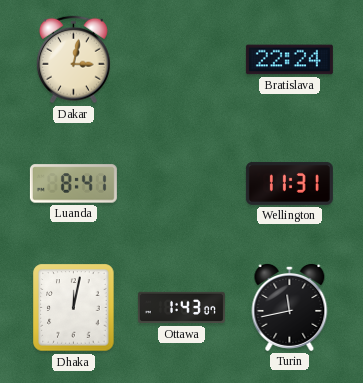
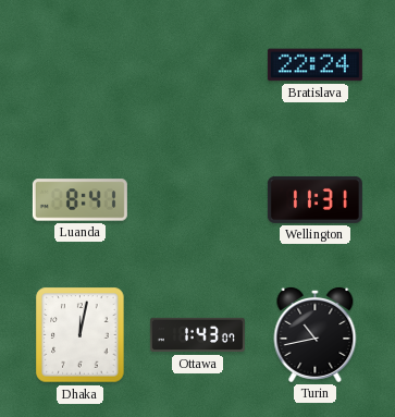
Dakar: 3:02 -> none (73, 60)
Turin: 11:43 -> 10:43 (316, 334)
